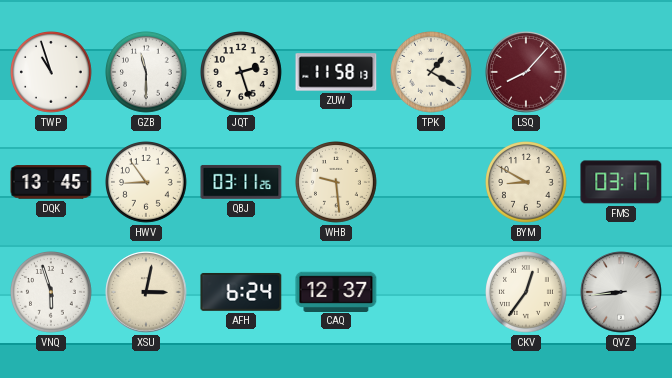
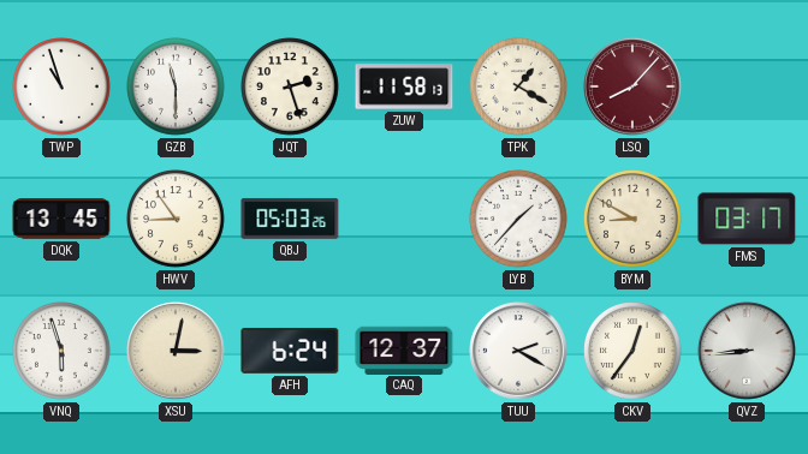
QBJ: 03:11 -> 05:03 (290, 219)
WHB: 9:29 -> none (337, 183)
LYB: none -> 1:37 (519, 220)
TUU: none -> 2:20 (518, 351)
